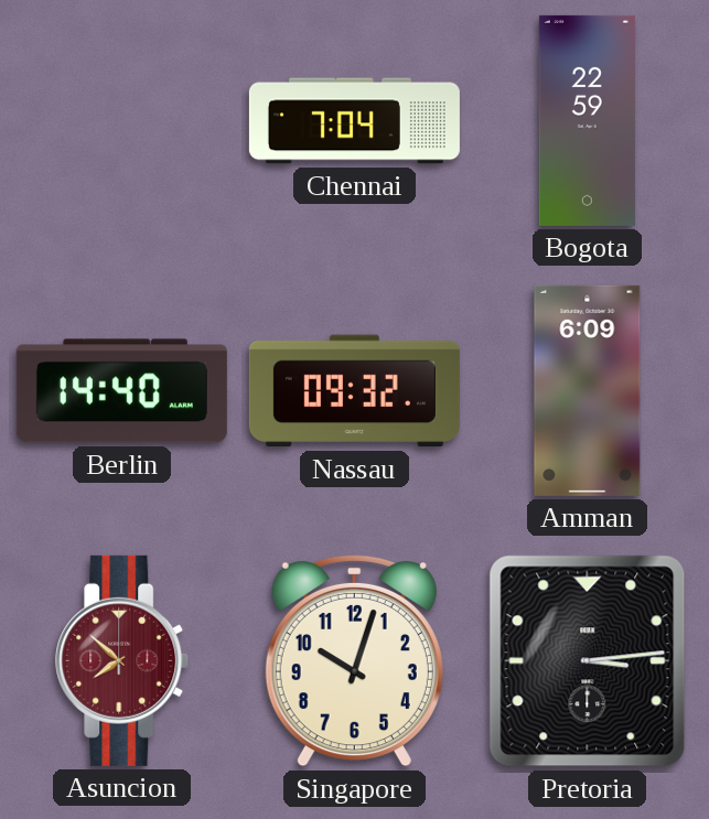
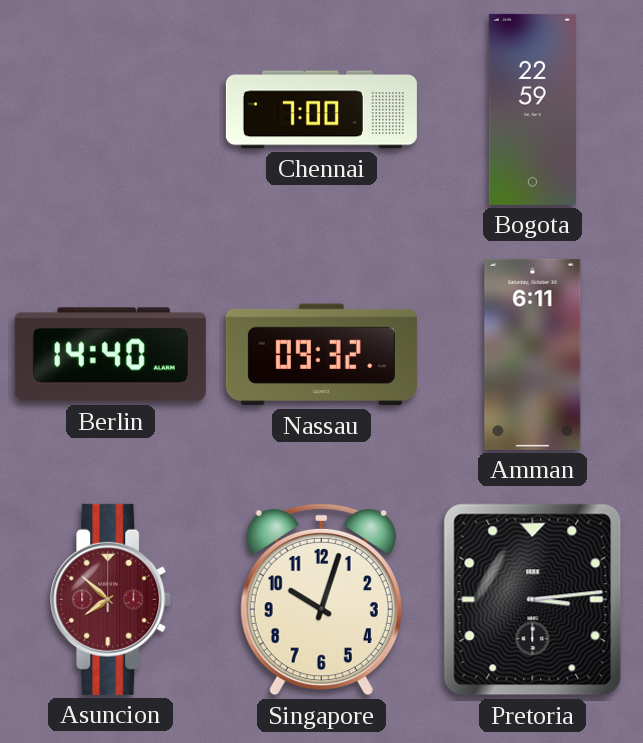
Chennai: 7:04 -> 7:00 (321, 110)
Amman: 6:09 -> 6:11 (533, 354)
